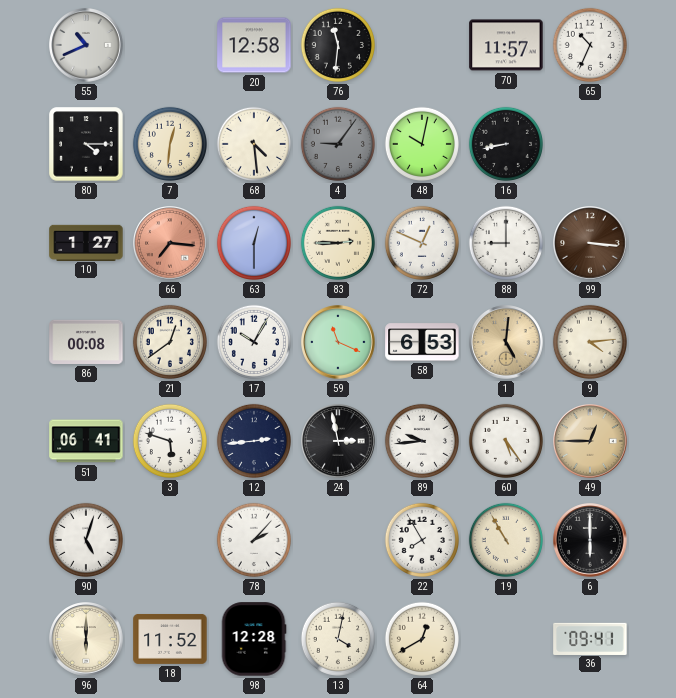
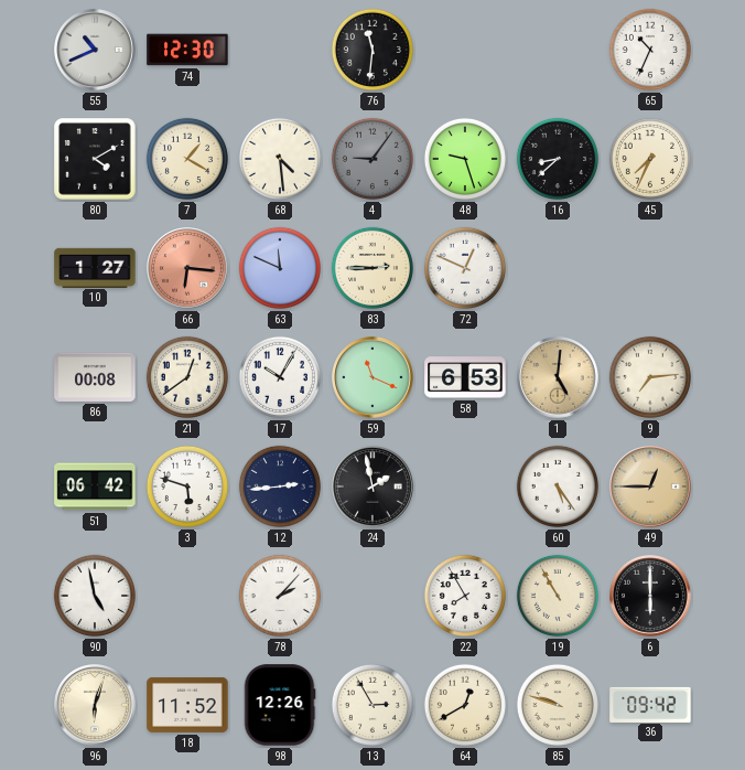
74: none -> 12:30 (187, 50)
20: 12:58 -> none (254, 45)
70: 11:57 -> none (506, 45)
80: 4:15 -> 4:10 (95, 159)
7: 12:31 -> 1:20 (187, 159)
48: 10:02 -> 9:27 (465, 159)
16: 8:43 -> 8:38 (558, 159)
45: none -> 7:34 (650, 159)
66: 7:16 -> 6:16 (187, 268)
63: 12:30 -> 11:49 (280, 268)
88: 9:00 -> none (506, 243)
99: 3:16 -> none (590, 243)
9: 4:14 -> 7:14 (650, 377)
51: 06:41 -> 06:42 (95, 486)
24: 2:58 -> 1:58 (372, 486)
89: 9:44 -> none (422, 441)
90: 5:03 -> 4:58 (95, 596)
96: 6:00 -> 6:03 (95, 705)
98: 12:28 -> 12:26 (280, 705)
13: 4:02 -> 2:55 (372, 705)
85: none -> 9:48 (558, 705)
36: 09:41 -> 09:42 (650, 704)
